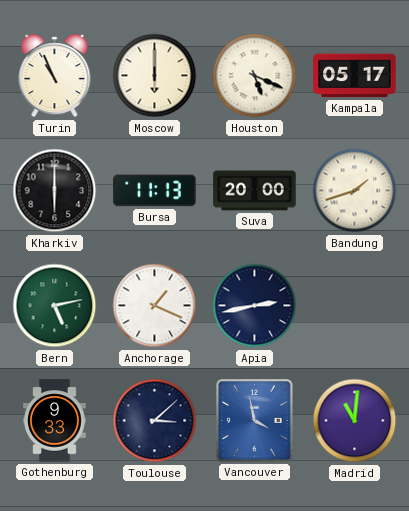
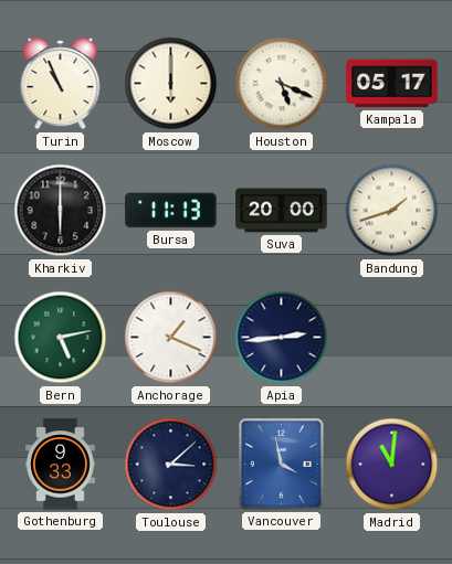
Apia: 2:43 -> 2:44 (282, 338)
